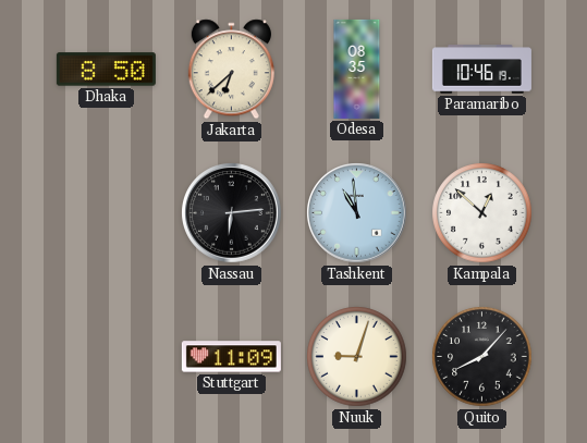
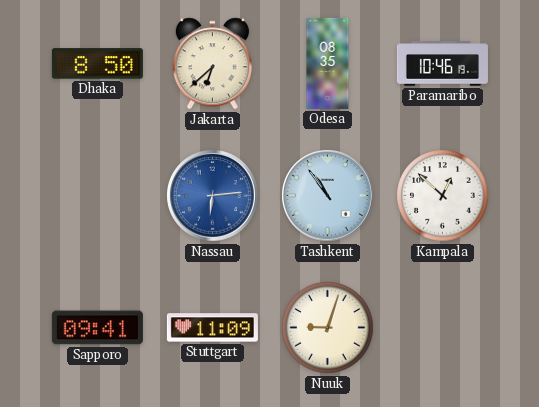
Nassau dial: black -> blue (213, 196)
Tashkent: 10:59 -> 10:54 (328, 196)
Sapporo: none -> 09:41 (97, 328)
Quito: 8:07 -> none (482, 357)
